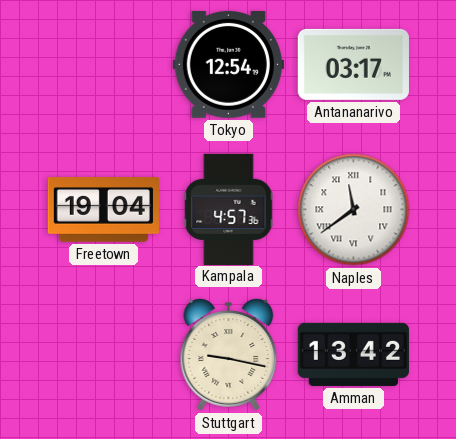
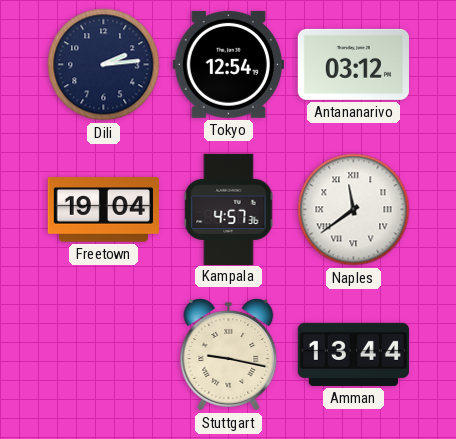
Dili: none -> 2:14 (104, 65)
Antananarivo: 03:17 -> 03:12 (353, 64)
Amman: 13:42 -> 13:44 (353, 354)
